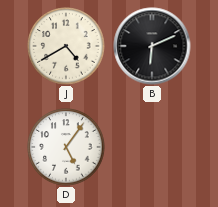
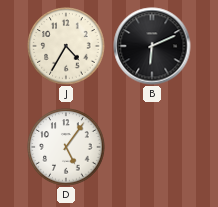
J: 4:40 -> 4:35 (66, 46)
